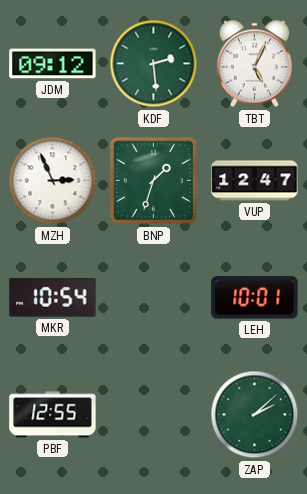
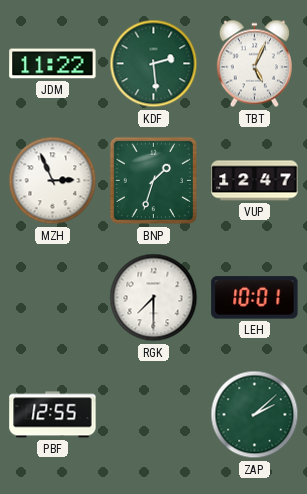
JDM: 09:12 -> 11:22 (53, 64)
MKR: 10:54 -> none (53, 297)
RGK: none -> 7:30 (154, 298)
